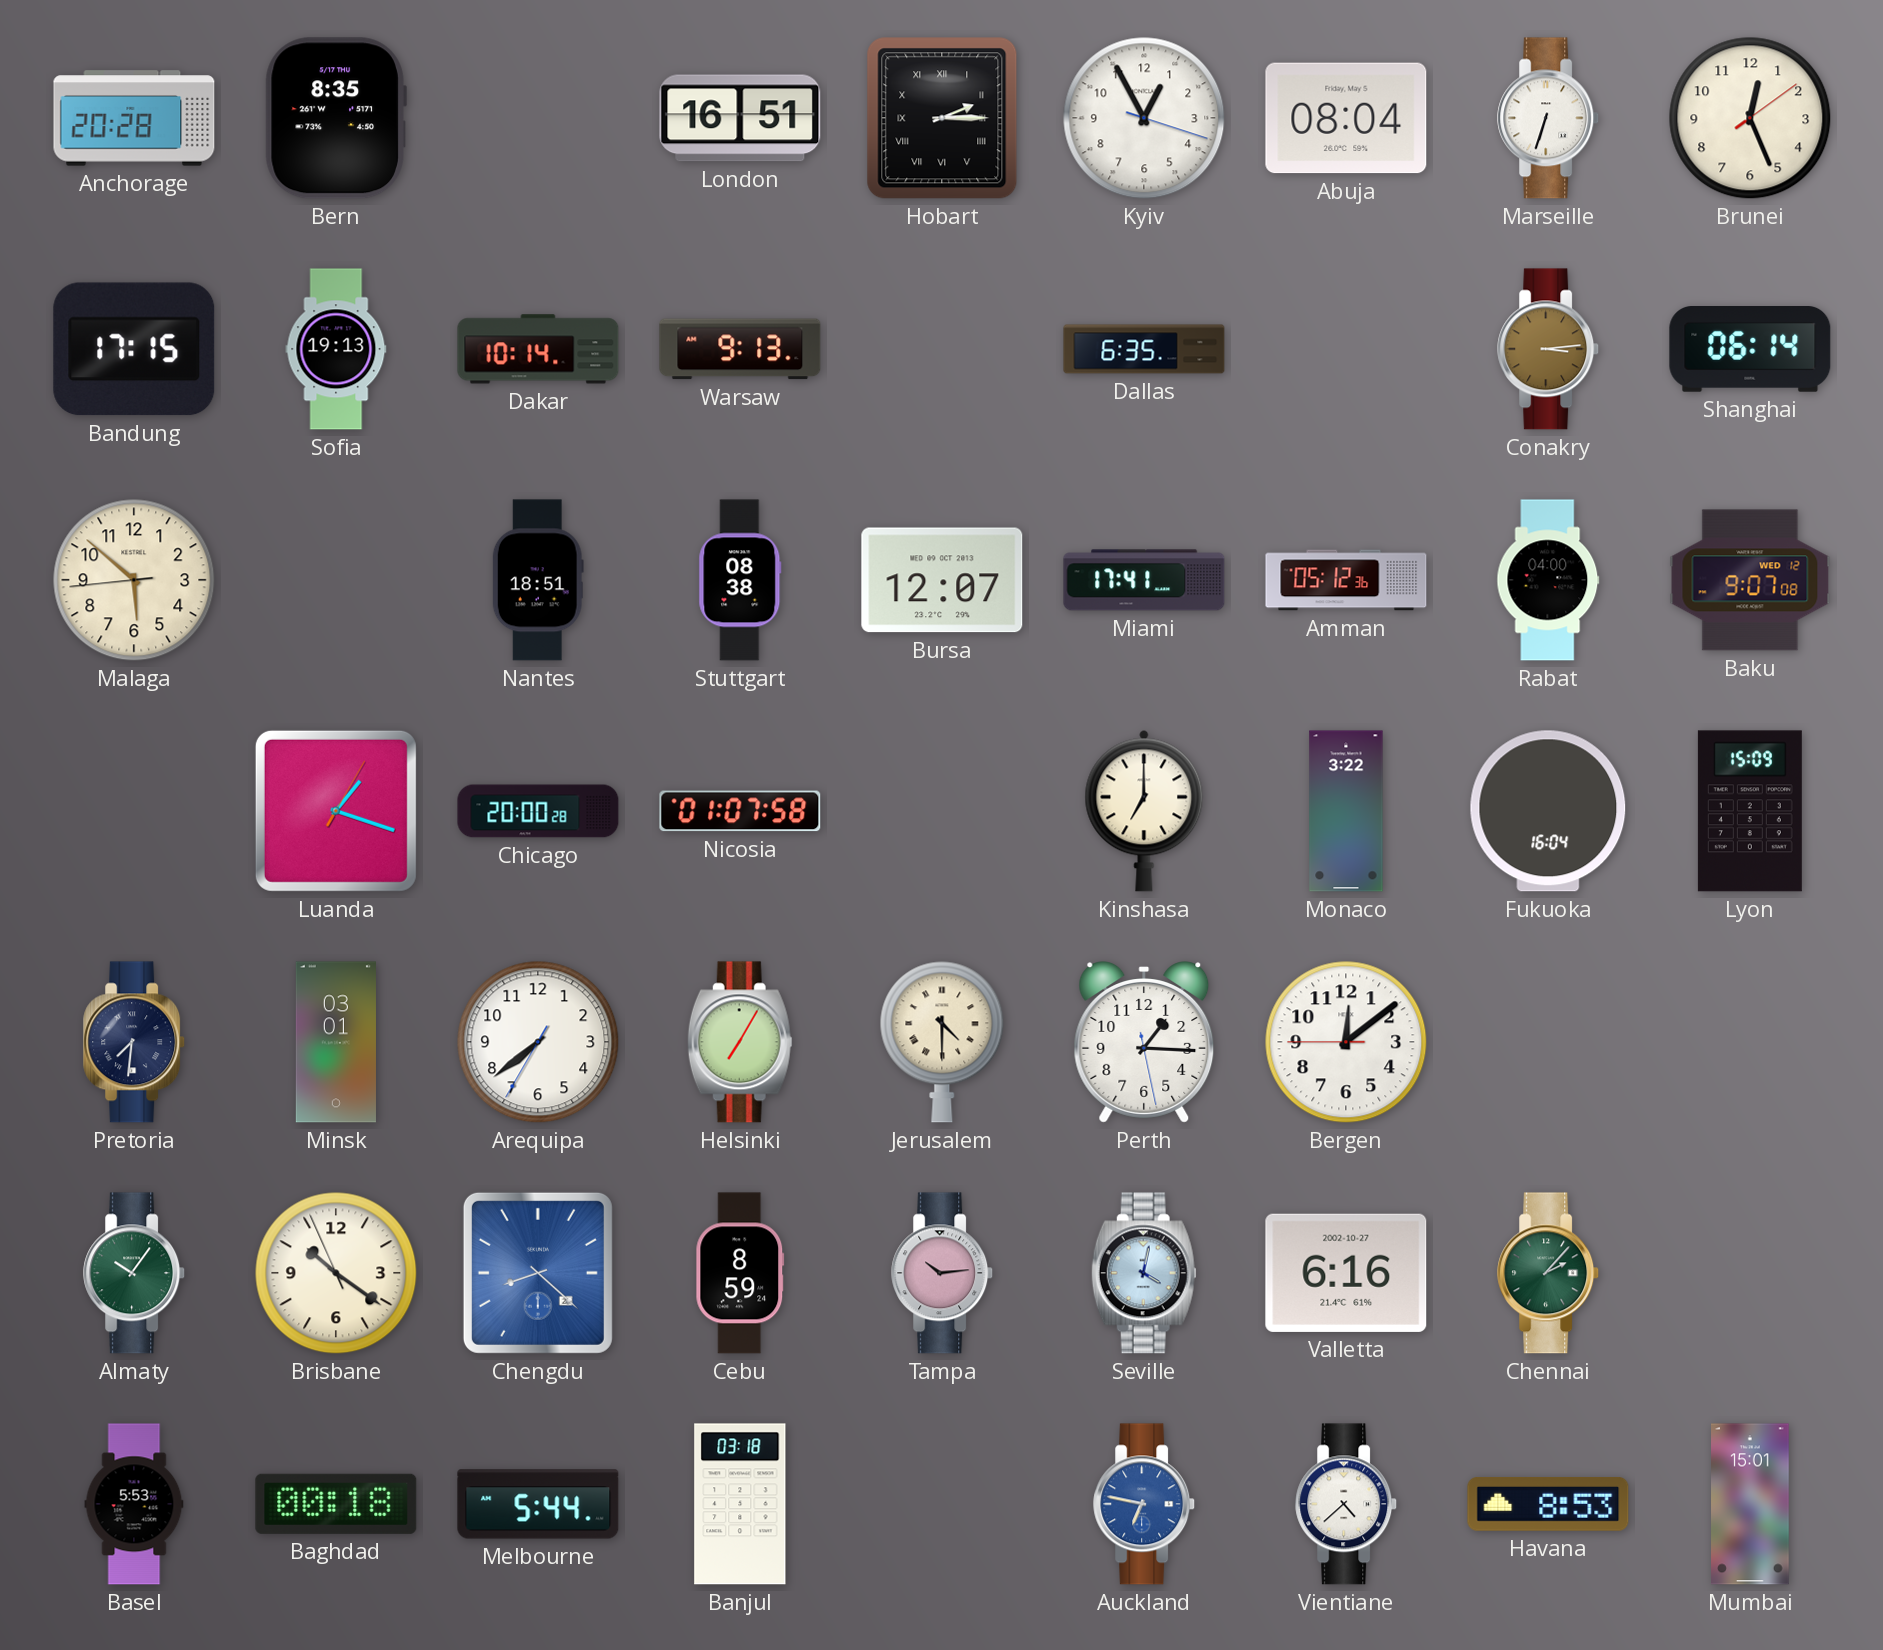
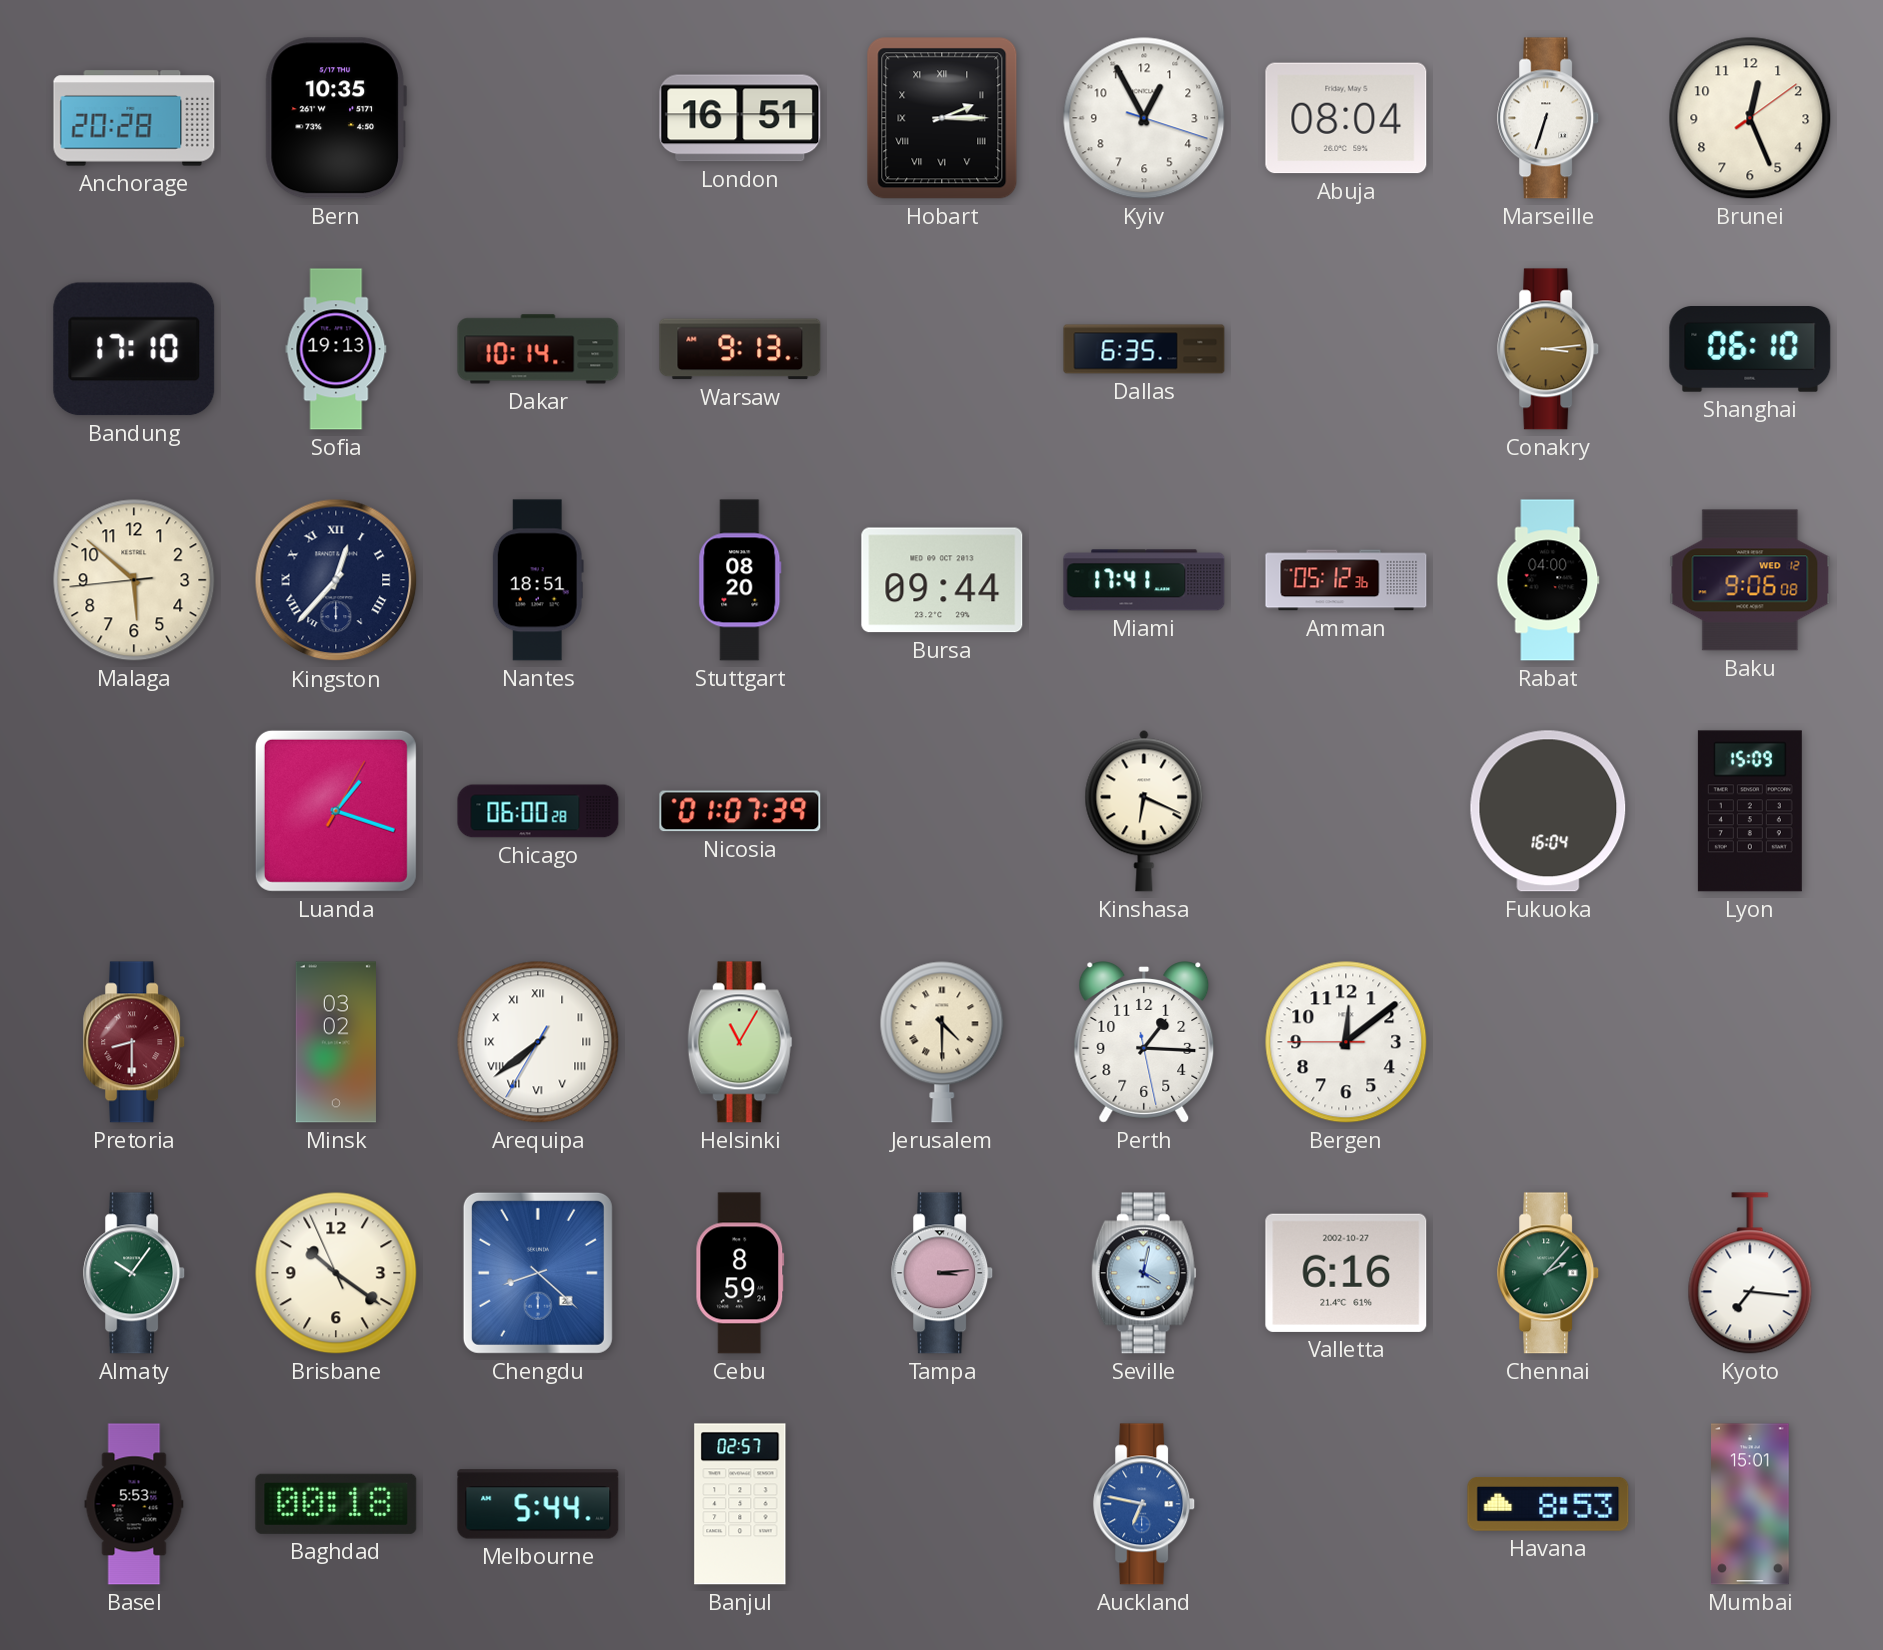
Bern: 8:35 -> 10:35 (336, 118)
Bandung: 17:15 -> 17:10 (134, 349)
Shanghai: 06:14 -> 06:10 (1750, 350)
Kingston: none -> 12:37 (336, 580)
Stuttgart: 08:38 -> 08:20 (740, 580)
Bursa: 12:07 -> 09:44 (942, 580)
Baku: 9:07 -> 9:06 (1750, 580)
Chicago: 20:00 -> 06:00 (538, 811)
Nicosia: 01:07:58 -> 01:07:39 (740, 811)
Kinshasa: 7:00 -> 6:19 (1144, 811)
Monaco: 3:22 -> none (1346, 811)
Pretoria: 7:31 -> 8:30 (135, 1042)
Pretoria dial: navy -> burgundy (135, 1042)
Minsk: 03:01 -> 03:02 (336, 1042)
Arequipa numerals: Arabic -> Roman (538, 1042)
Helsinki: 7:05 -> 11:05 (740, 1042)
Tampa: 10:14 -> 3:14 (943, 1273)
Kyoto: none -> 7:16 (1750, 1273)
Banjul: 03:18 -> 02:57 (740, 1504)
Vientiane: 4:38 -> none (1347, 1504)
